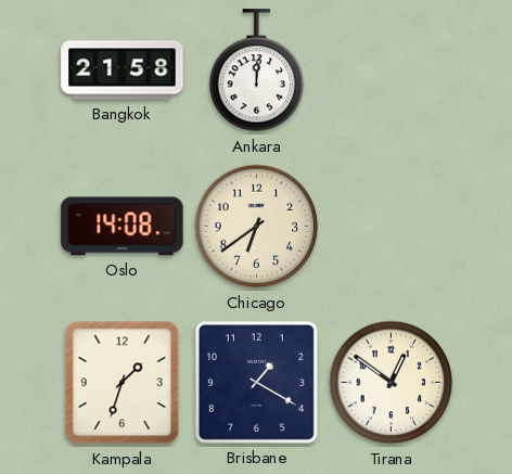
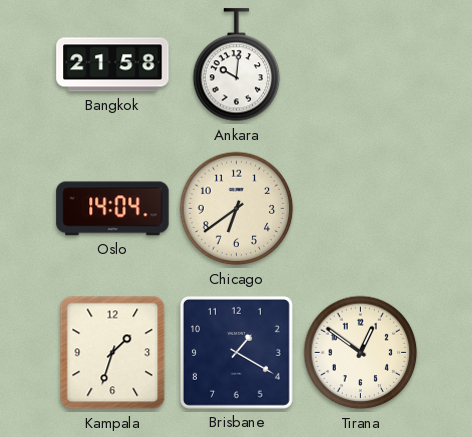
Ankara: 12:01 -> 10:01 (237, 65)
Oslo: 14:08 -> 14:04 (113, 209)
